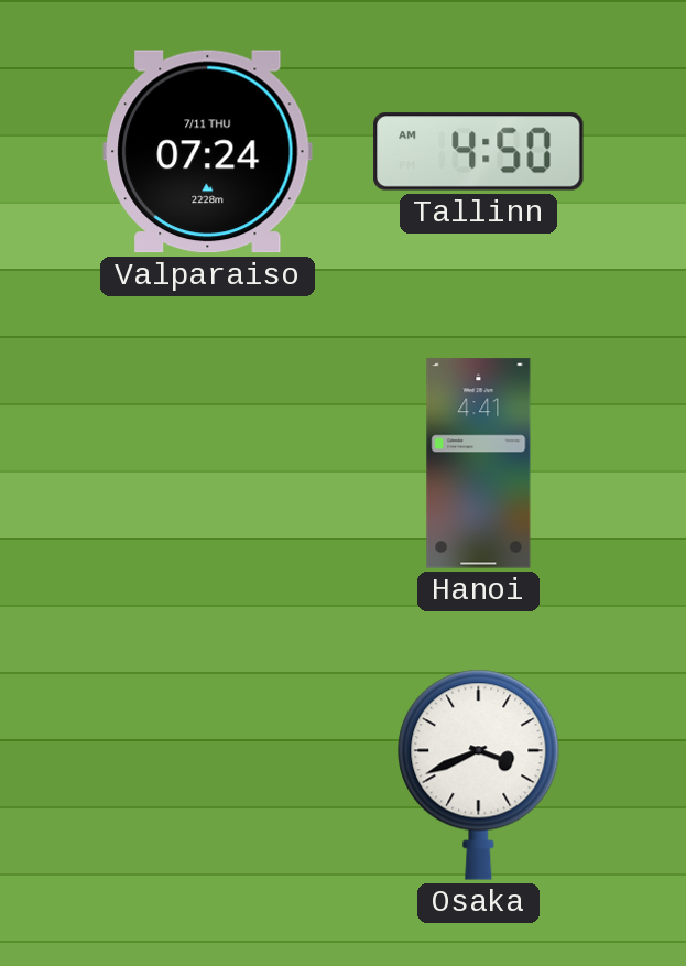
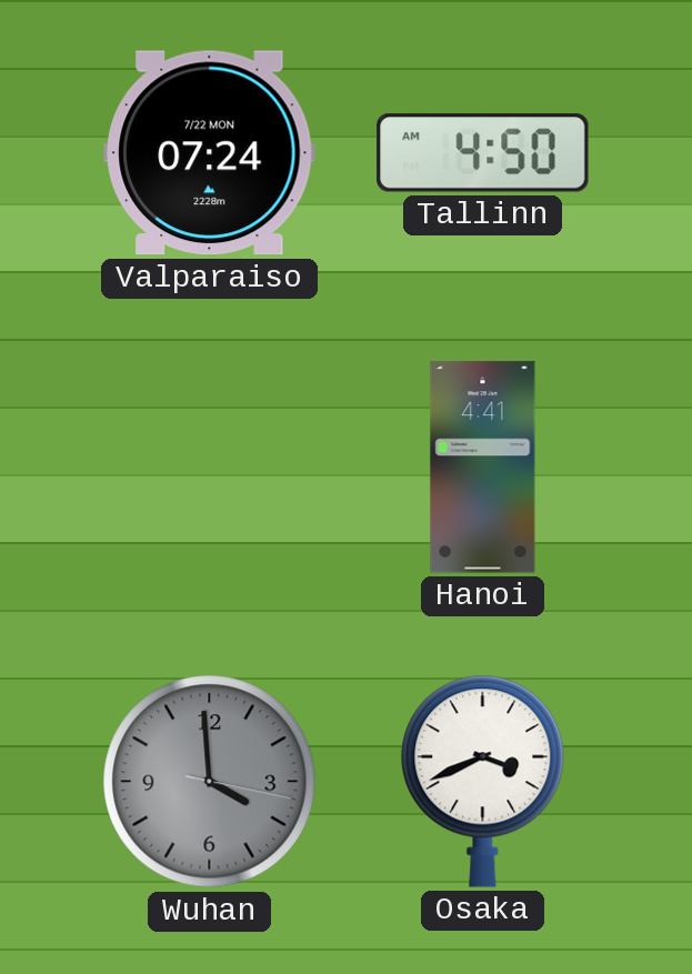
Valparaiso date: 7/11 THU -> 7/22 MON (210, 153)
Wuhan: none -> 3:59 (210, 782)
